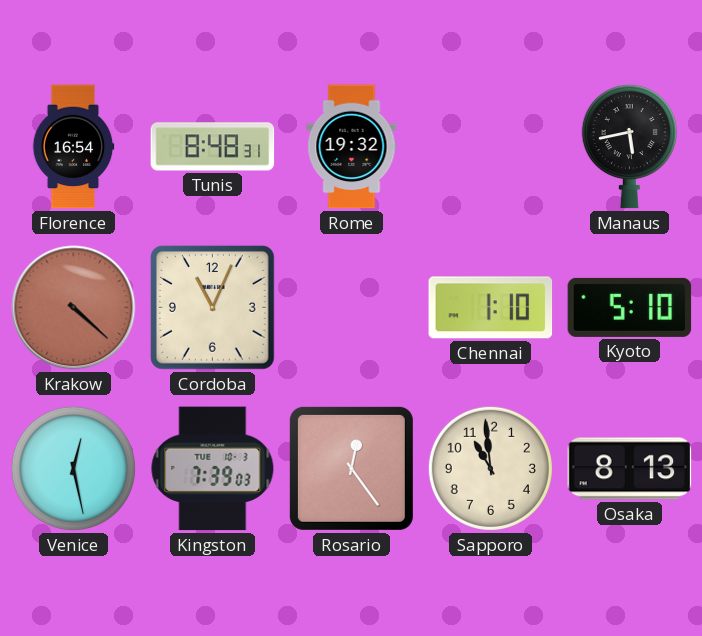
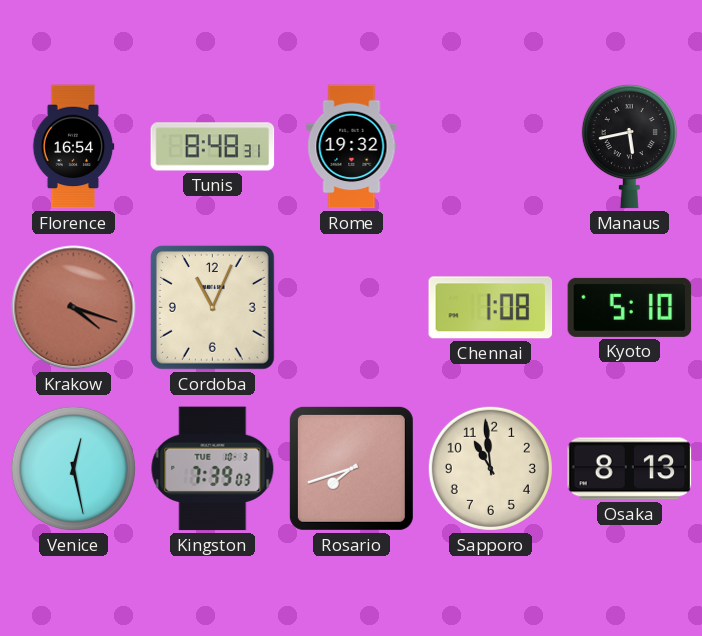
Krakow: 4:22 -> 4:18 (74, 308)
Chennai: 1:10 -> 1:08 (491, 308)
Rosario: 12:24 -> 7:42 (351, 468)
